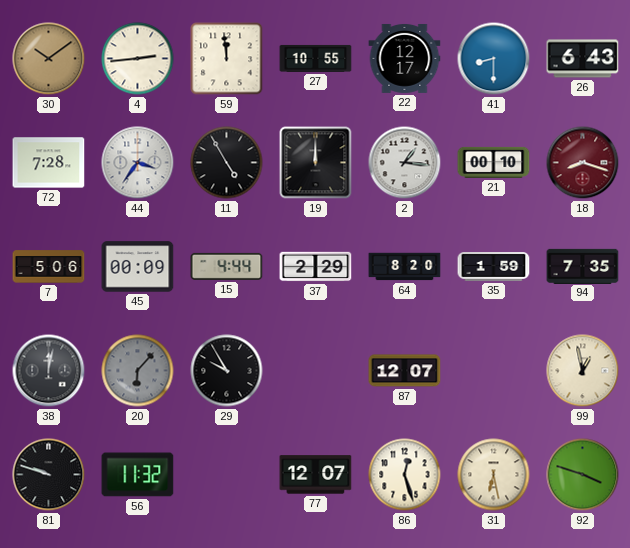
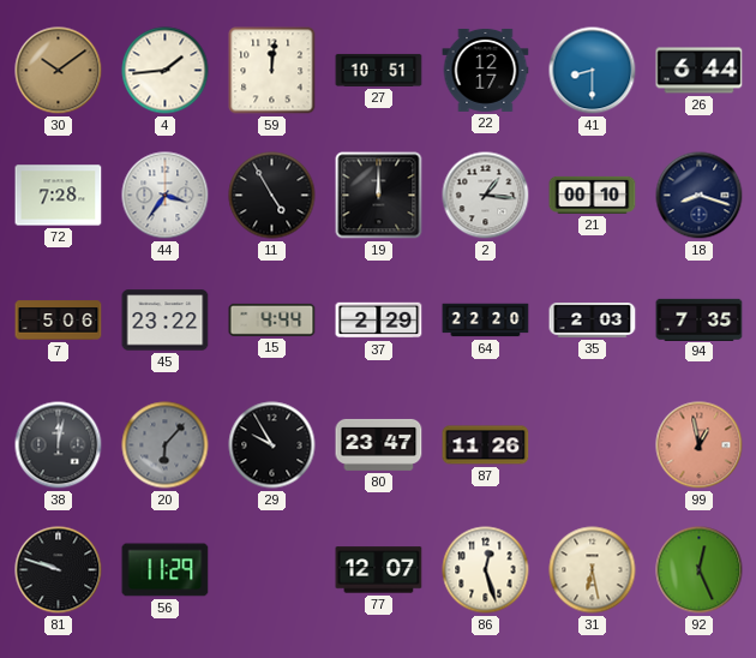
4: 2:44 -> 1:44 (166, 71)
59: 11:59 -> 12:01 (272, 71)
27: 10:55 -> 10:51 (379, 70)
26: 6:43 -> 6:44 (700, 71)
18 dial: burgundy -> navy (700, 196)
45: 00:09 -> 23:22 (166, 321)
64: 8:20 -> 22:20 (486, 321)
35: 1:59 -> 2:03 (593, 321)
80: none -> 23:47 (379, 444)
87: 12:07 -> 11:26 (486, 445)
99 dial: cream -> salmon (700, 445)
56: 11:32 -> 11:29 (166, 570)
92: 3:48 -> 12:26 (700, 570)
